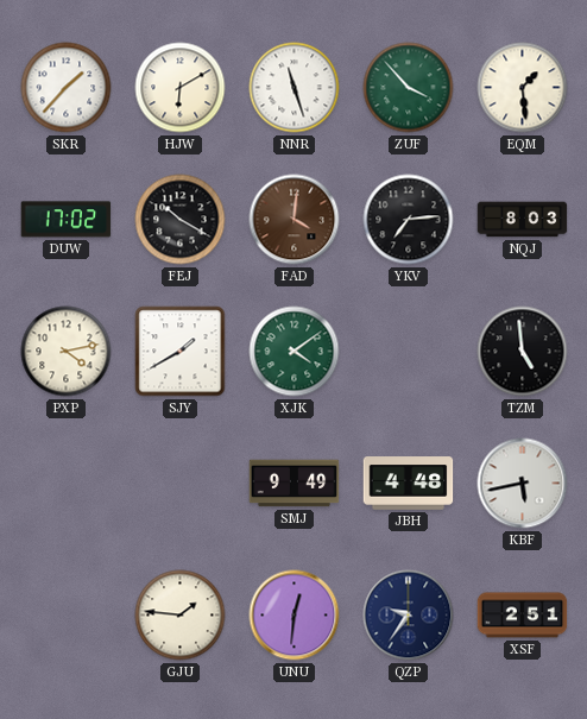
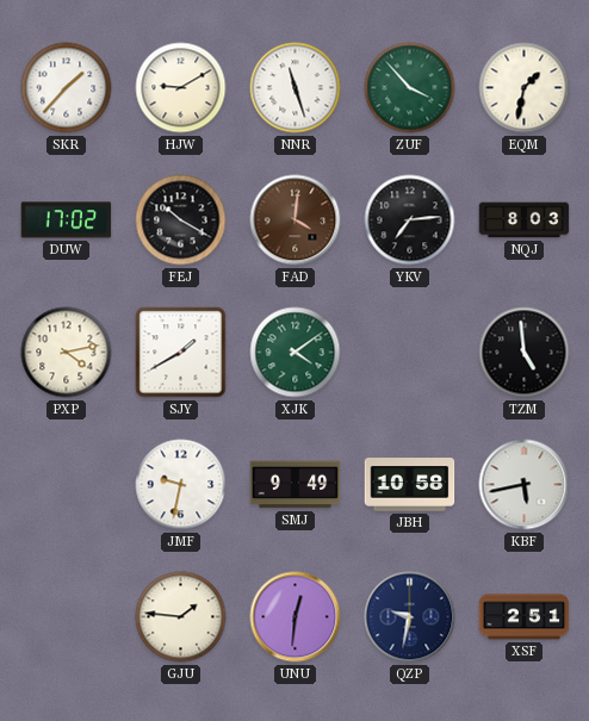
HJW: 6:10 -> 9:10 (181, 88)
EQM: 1:29 -> 1:32 (525, 88)
JMF: none -> 9:32 (181, 485)
JBH: 4:48 -> 10:58 (410, 485)
QZP: 9:36 -> 9:32 (410, 617)
